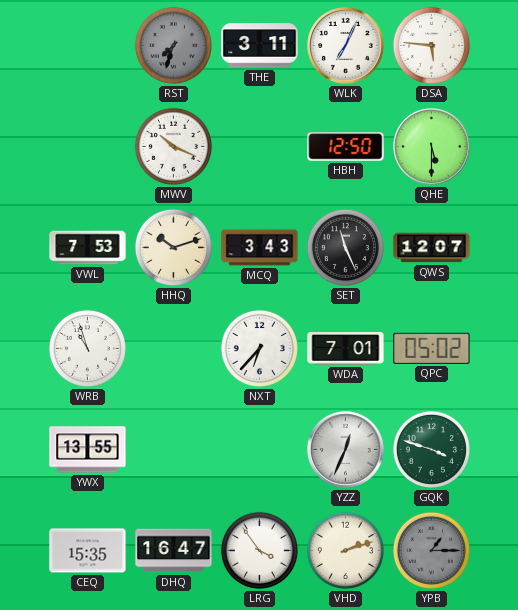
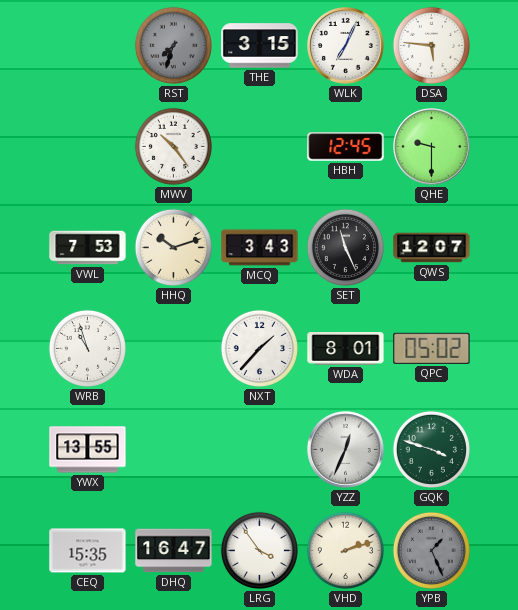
THE: 3:11 -> 3:15 (260, 46)
MWV: 10:19 -> 10:24 (173, 146)
HBH: 12:50 -> 12:45 (346, 147)
QHE: 5:30 -> 9:30 (432, 147)
NXT: 6:37 -> 1:37 (259, 348)
WDA: 7:01 -> 8:01 (346, 349)
YPB: 1:15 -> 1:26 (431, 550)
